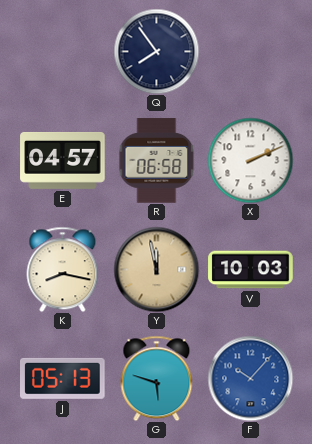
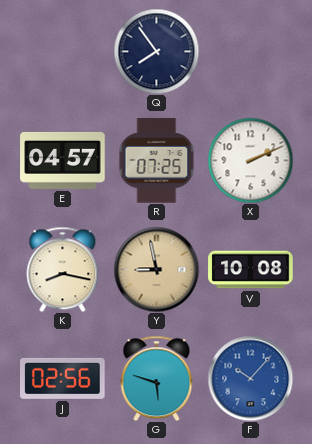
R: 06:58 -> 07:25 (157, 161)
Y: 11:58 -> 8:58 (156, 269)
V: 10:03 -> 10:08 (251, 270)
J: 05:13 -> 02:56 (63, 378)
